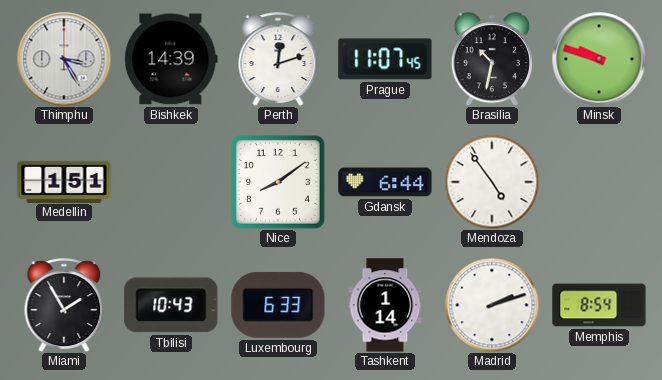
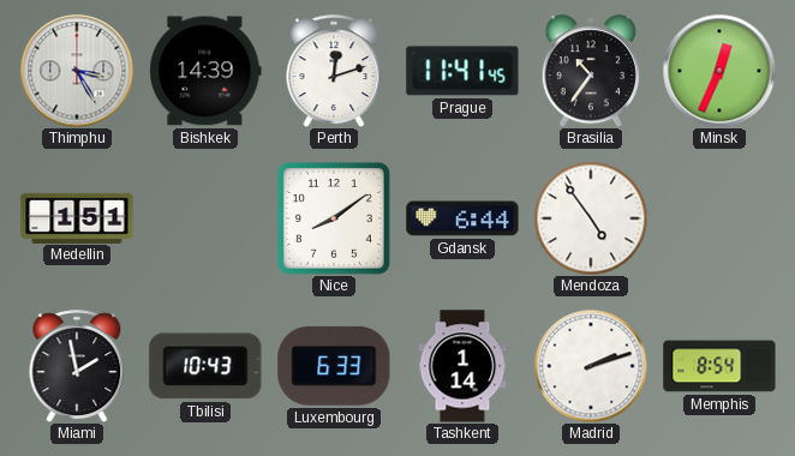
Prague: 11:07 -> 11:41 (462, 71)
Brasilia: 10:32 -> 10:36 (591, 71)
Minsk: 9:48 -> 12:34 (719, 71)
Miami: 1:55 -> 1:58 (77, 366)
